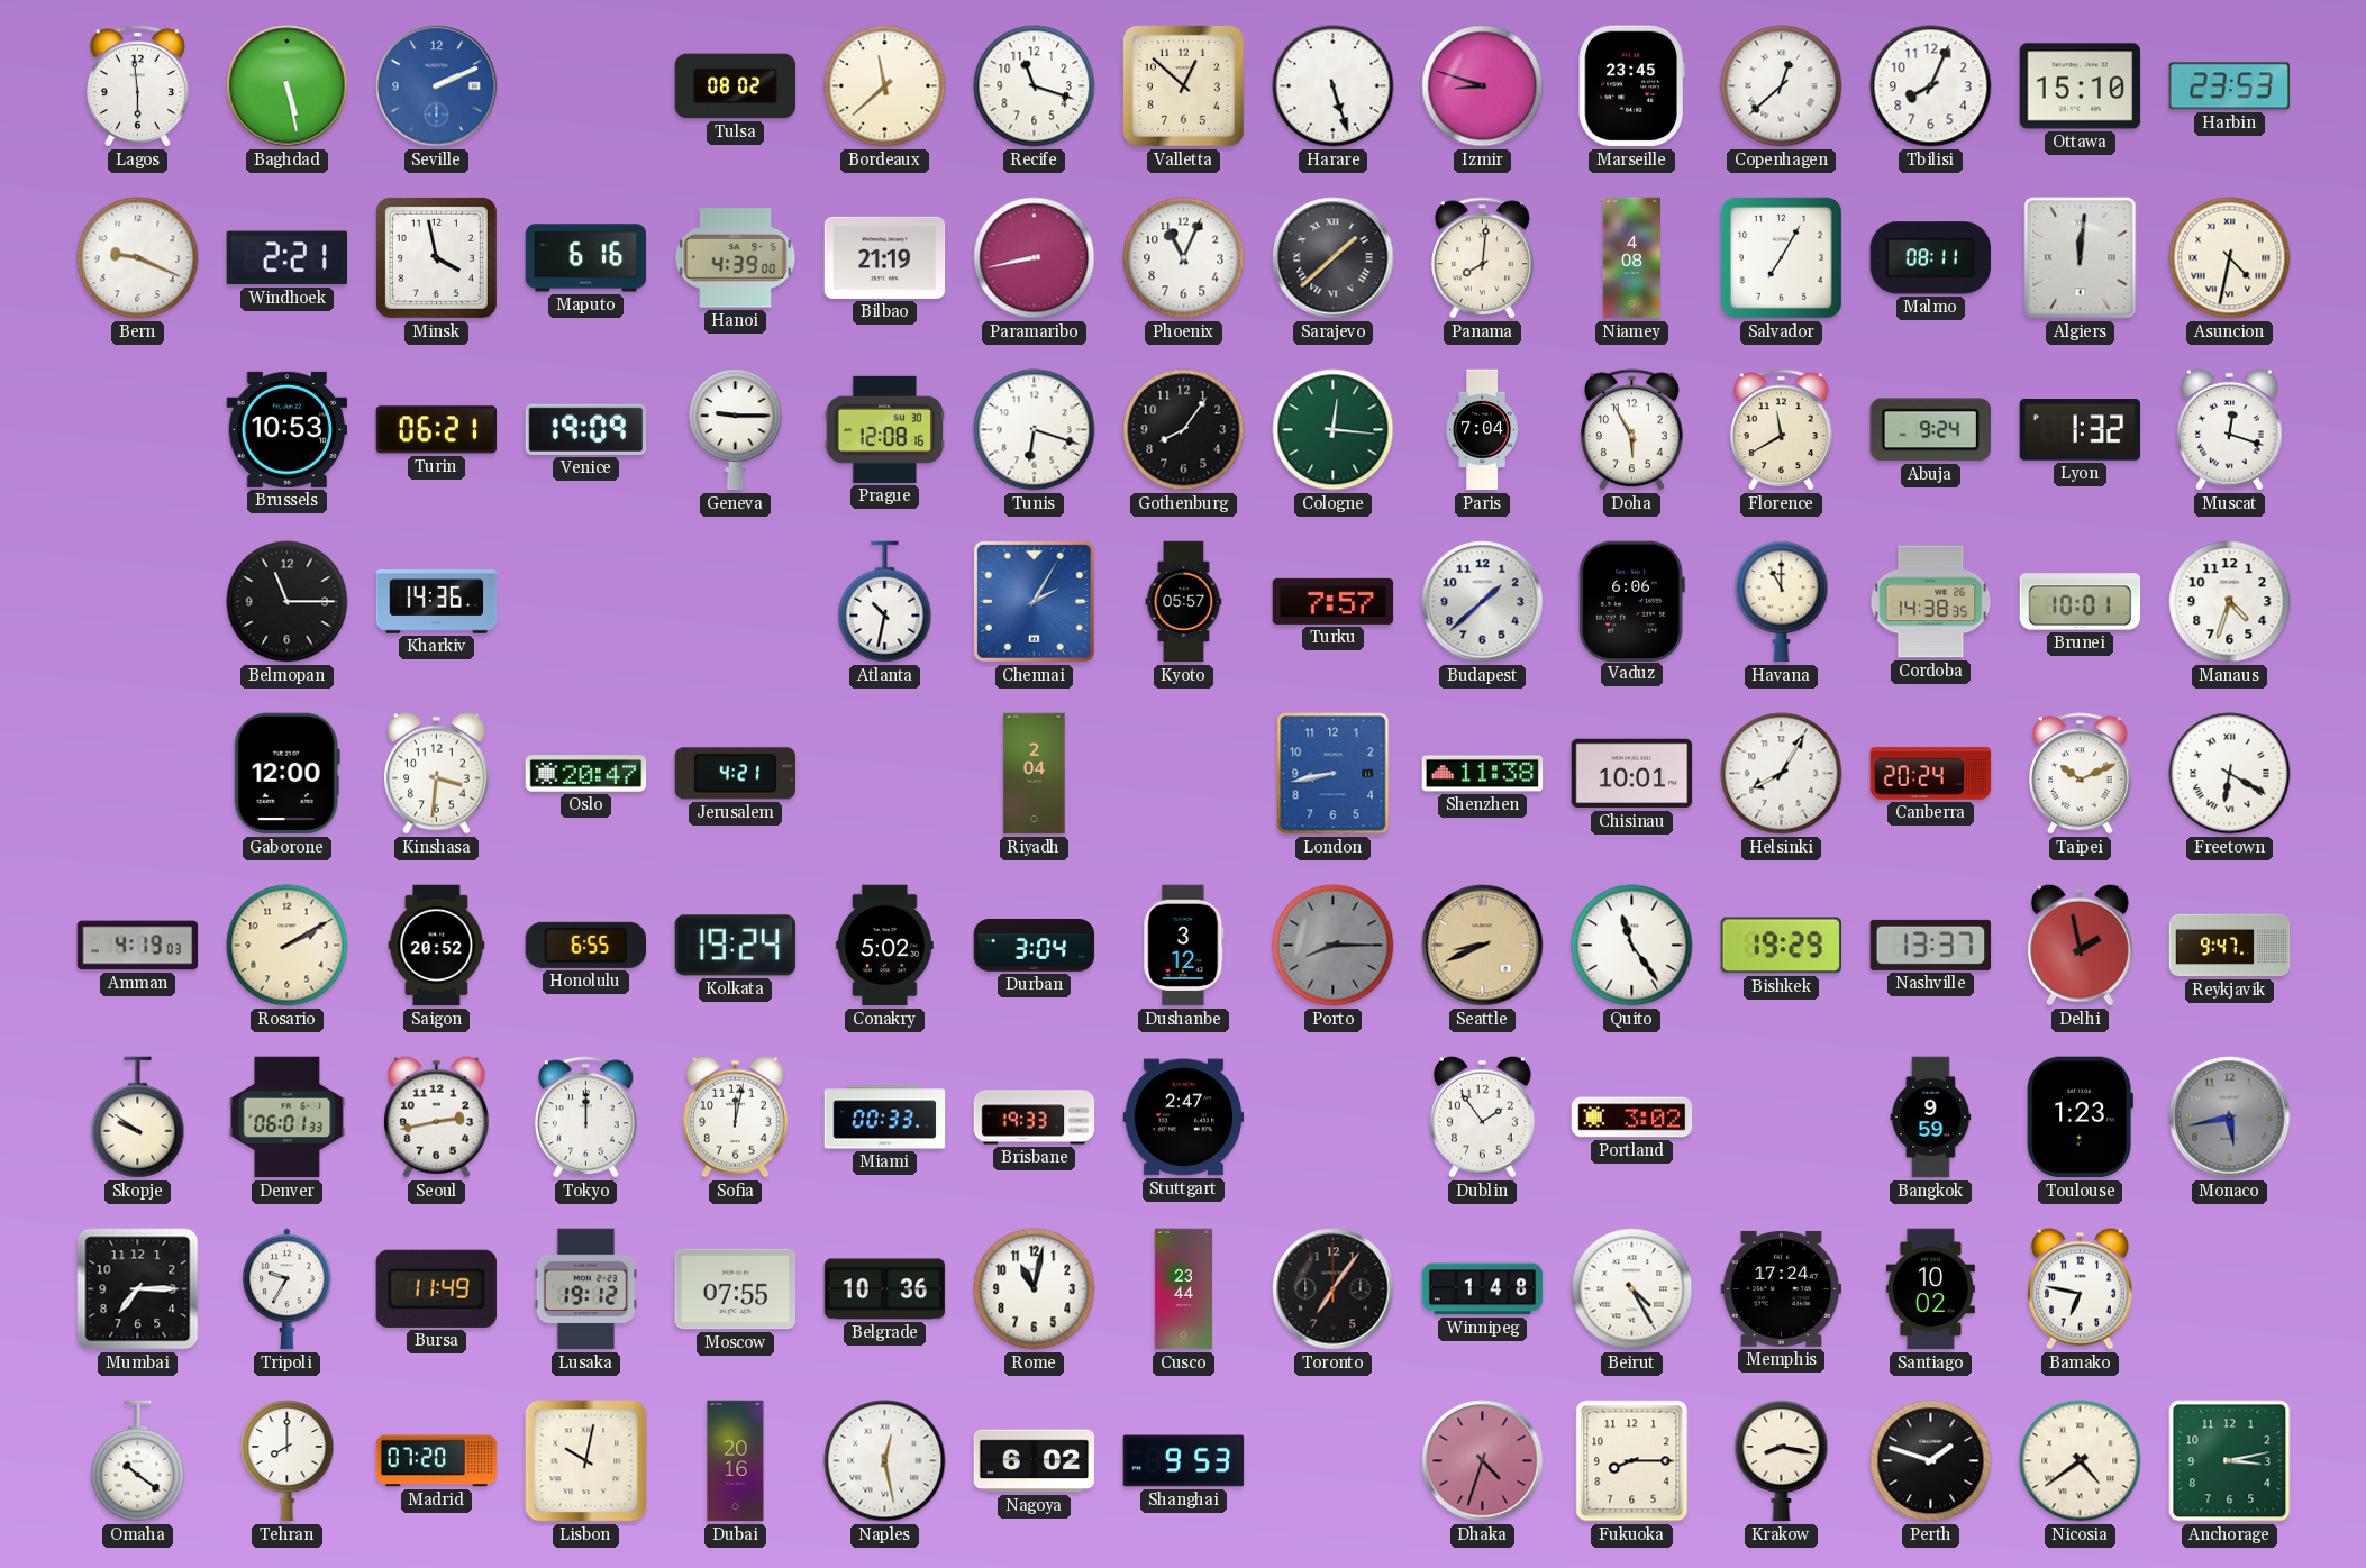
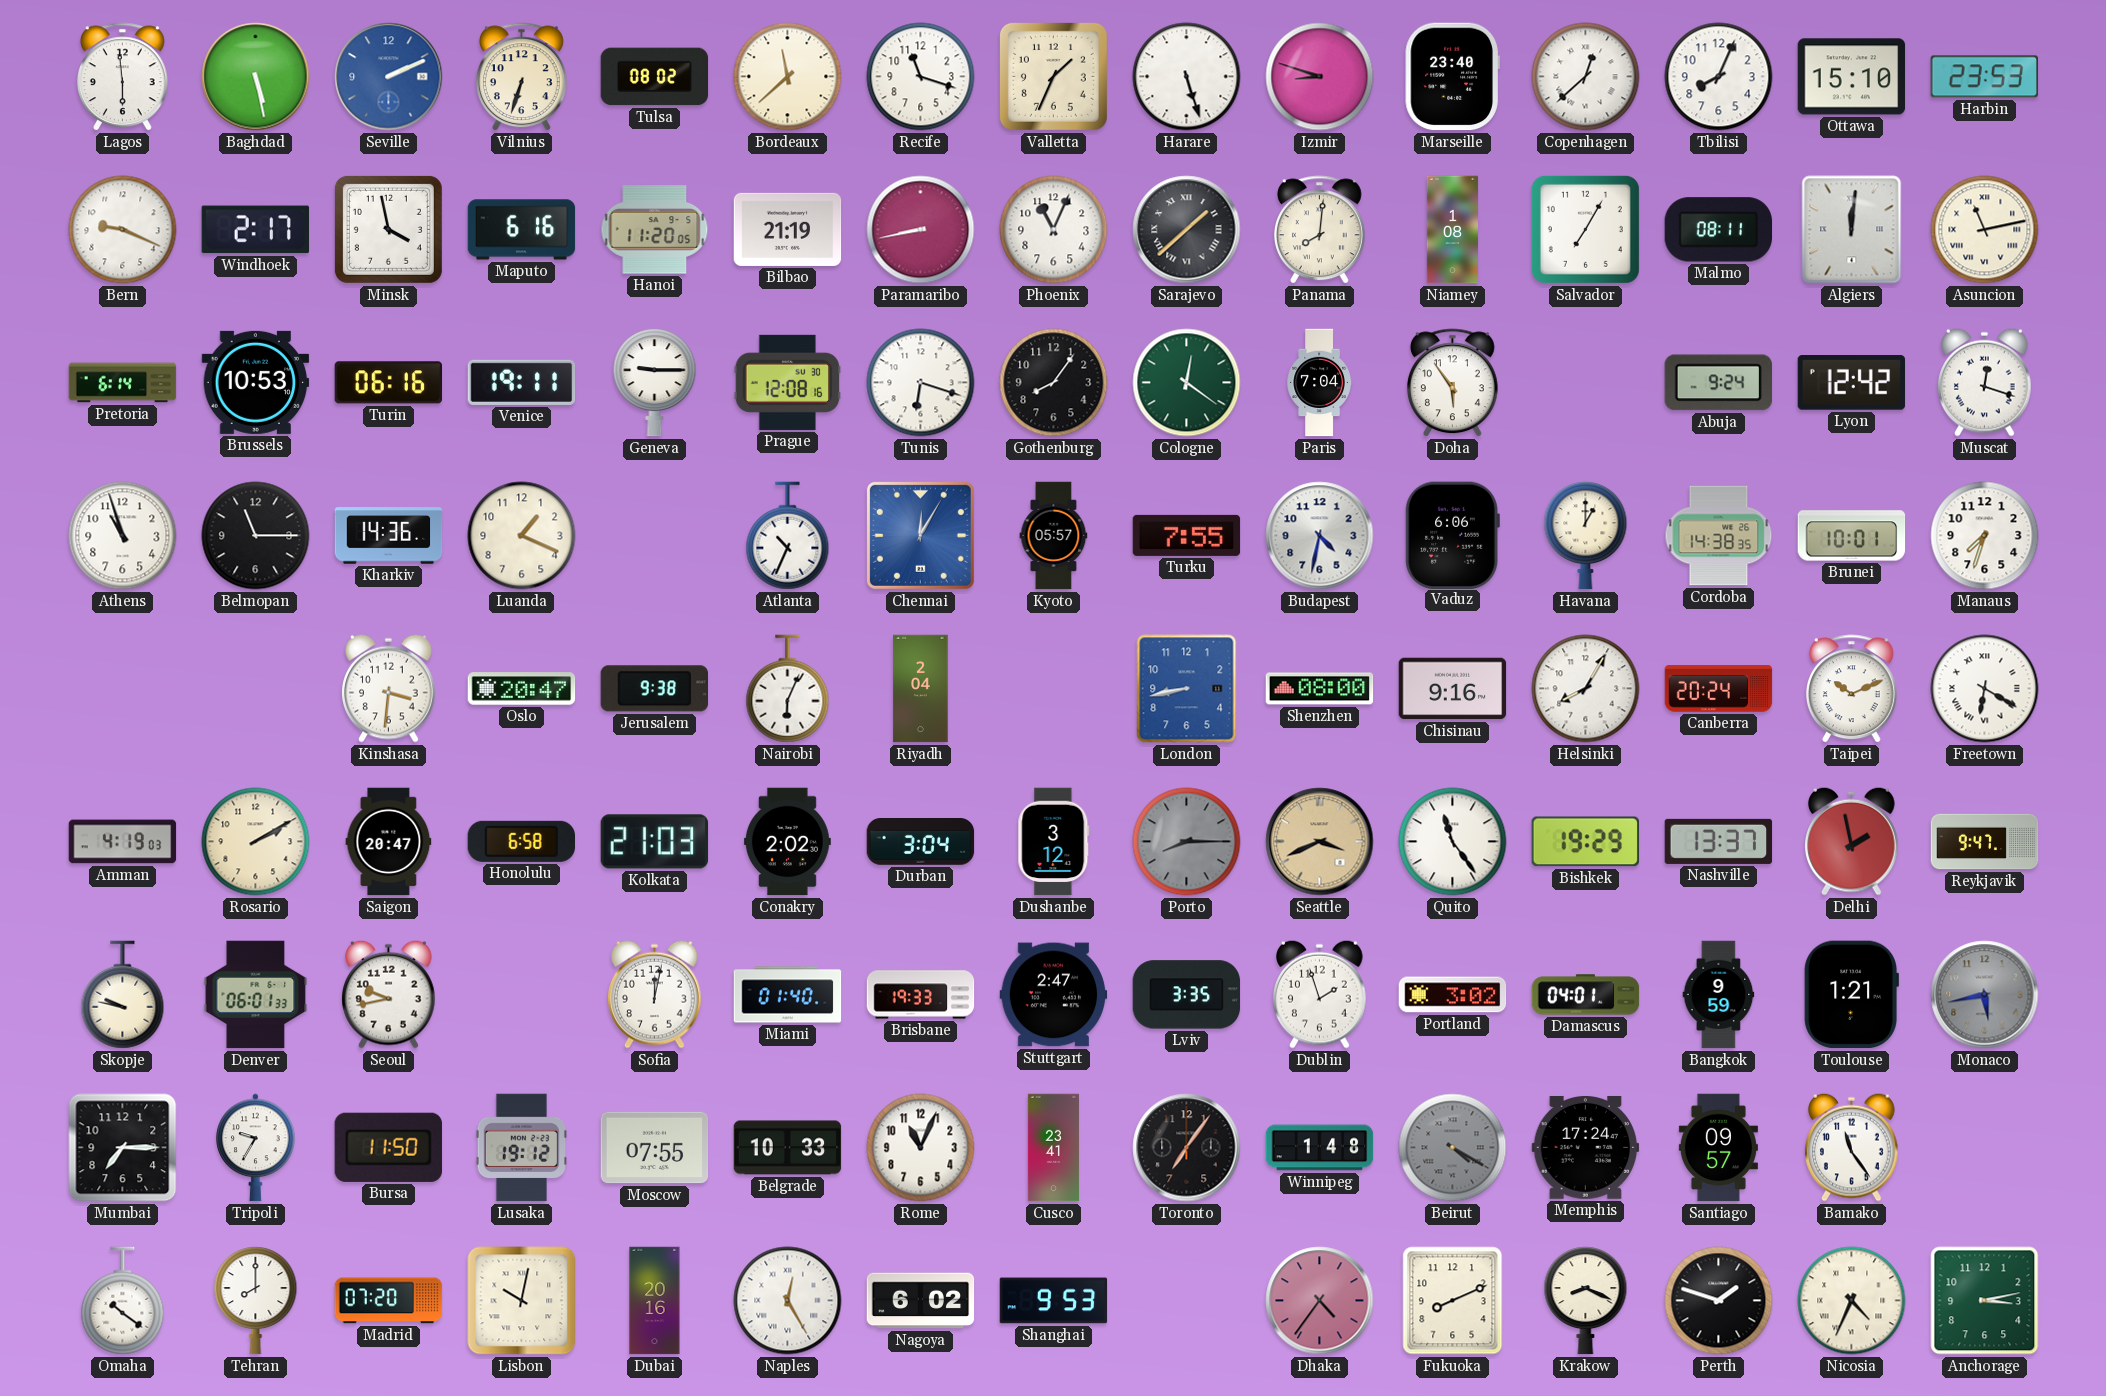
Vilnius: none -> 6:33 (521, 77)
Valletta: 12:52 -> 1:34 (1053, 76)
Marseille: 23:45 -> 23:40 (1452, 77)
Windhoek: 2:21 -> 2:17 (255, 230)
Hanoi: 4:39 -> 11:20 (655, 230)
Niamey: 4:08 -> 1:08 (1452, 230)
Asuncion: 4:32 -> 11:13 (1985, 230)
Pretoria: none -> 6:14 (123, 383)
Turin: 06:21 -> 06:16 (388, 383)
Venice: 19:09 -> 19:11 (522, 382)
Cologne: 12:16 -> 12:21 (1187, 383)
Doha: 5:55 -> 5:54 (1452, 383)
Florence: 11:40 -> none (1781, 430)
Lyon: 1:32 -> 12:42 (1852, 383)
Athens: none -> 10:57 (123, 536)
Luanda: none -> 1:19 (522, 536)
Atlanta: 10:32 -> 10:34 (788, 536)
Chennai: 2:05 -> 12:05 (920, 535)
Turku: 7:57 -> 7:55 (1187, 535)
Budapest: 1:38 -> 4:32 (1320, 536)
Havana: 11:00 -> 1:00 (1586, 536)
Manaus: 4:33 -> 7:33 (1985, 536)
Gaborone: 12:00 -> none (286, 774)
Jerusalem: 4:21 -> 9:38 (654, 689)
Nairobi: none -> 6:04 (788, 689)
Shenzhen: 11:38 -> 08:00 (1320, 689)
Chisinau: 10:01 -> 9:16 (1453, 689)
Saigon: 20:52 -> 20:47 (389, 842)
Honolulu: 6:55 -> 6:58 (521, 841)
Kolkata: 19:24 -> 21:03 (655, 842)
Conakry: 5:02 -> 2:02 (787, 842)
Seattle: 8:41 -> 3:41 (1320, 842)
Skopje: 9:51 -> 9:47 (123, 995)
Seoul: 2:43 -> 9:43 (389, 994)
Tokyo: 12:00 -> none (585, 1118)
Miami: 00:33 -> 01:40 (788, 995)
Lviv: none -> 3:35 (1187, 995)
Dublin: 1:54 -> 1:57 (1320, 994)
Damascus: none -> 04:01 (1586, 995)
Toulouse: 1:23 -> 1:21 (1851, 995)
Bursa: 11:49 -> 11:50 (388, 1147)
Belgrade: 10:36 -> 10:33 (788, 1148)
Rome: 11:02 -> 11:04 (921, 1148)
Cusco: 23:44 -> 23:41 (1053, 1148)
Beirut: 4:25 -> 4:20 (1453, 1148)
Beirut dial: white -> grey (1453, 1148)
Santiago: 10:02 -> 09:57 (1718, 1148)
Bamako: 6:47 -> 11:24 (1852, 1147)
Naples: 12:28 -> 12:25 (788, 1301)
Dhaka: 4:33 -> 4:36 (1320, 1301)
Fukuoka: 8:15 -> 8:11 (1453, 1301)
Krakow: 8:17 -> 8:19 (1586, 1301)
Nicosia: 4:39 -> 4:34 (1852, 1301)
